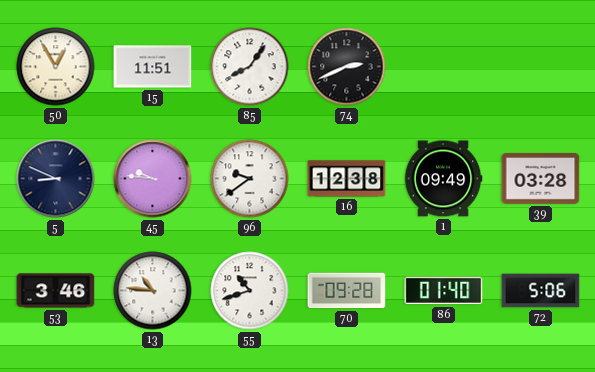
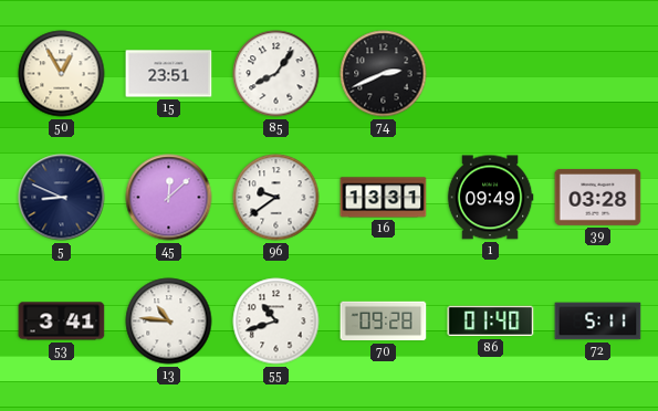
15: 11:51 -> 23:51 (169, 74)
45: 9:46 -> 12:08 (169, 198)
16: 12:38 -> 13:31 (384, 198)
53: 3:46 -> 3:41 (62, 322)
72: 5:06 -> 5:11 (598, 322)
